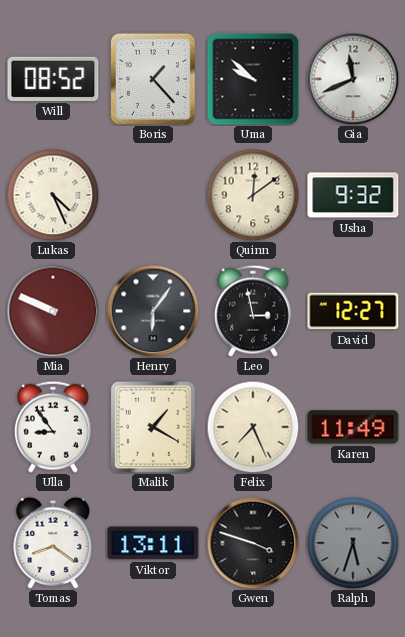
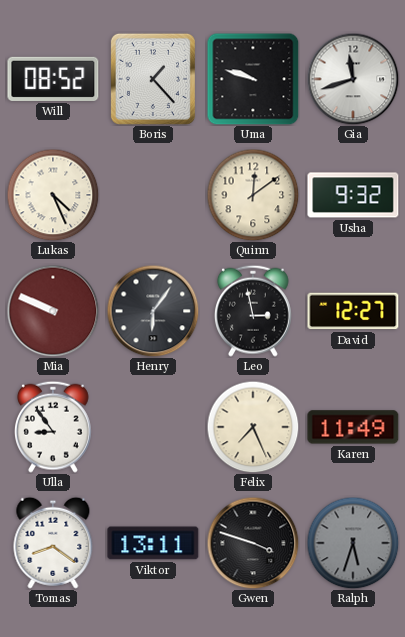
Uma: 9:52 -> 9:48 (253, 79)
Gia: 11:41 -> 11:42 (353, 79)
Malik: 1:20 -> none (153, 427)
